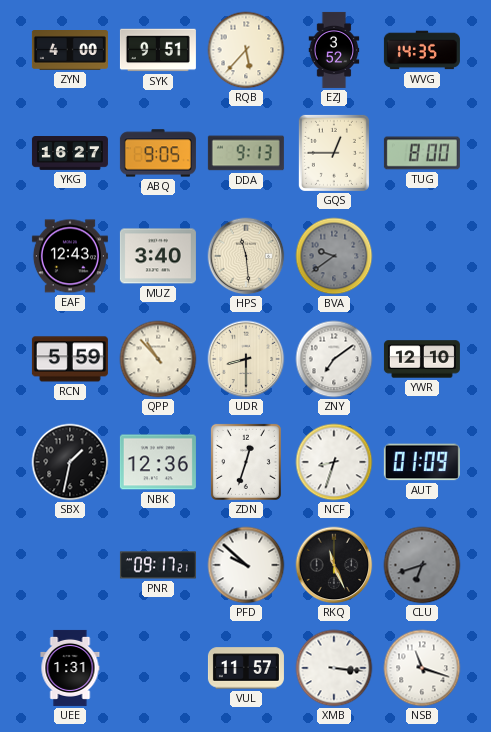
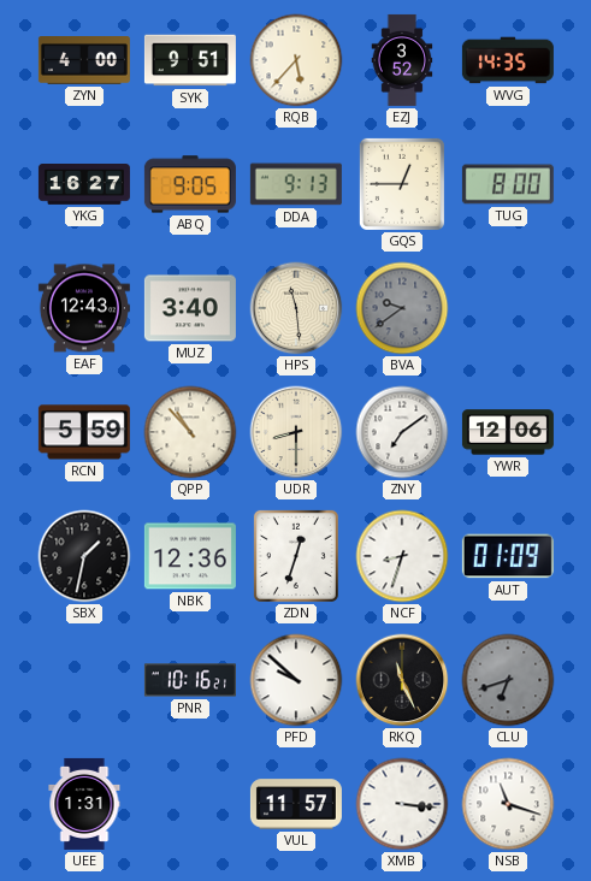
YWR: 12:10 -> 12:06 (508, 432)
PNR: 09:17 -> 10:16 (190, 680)
